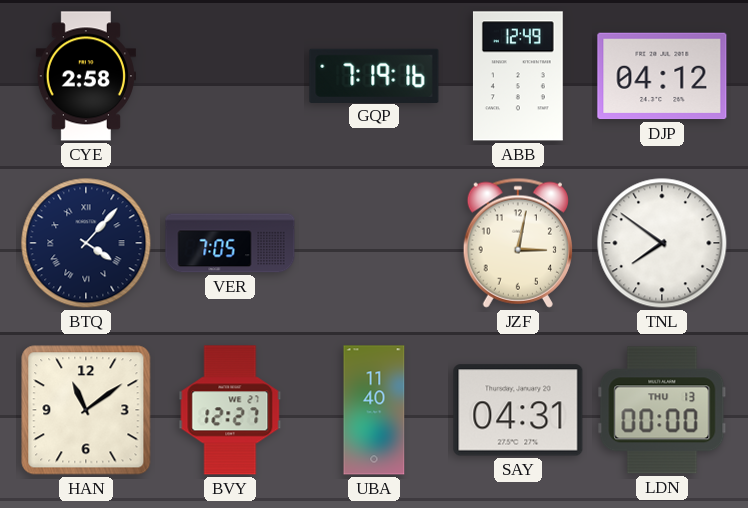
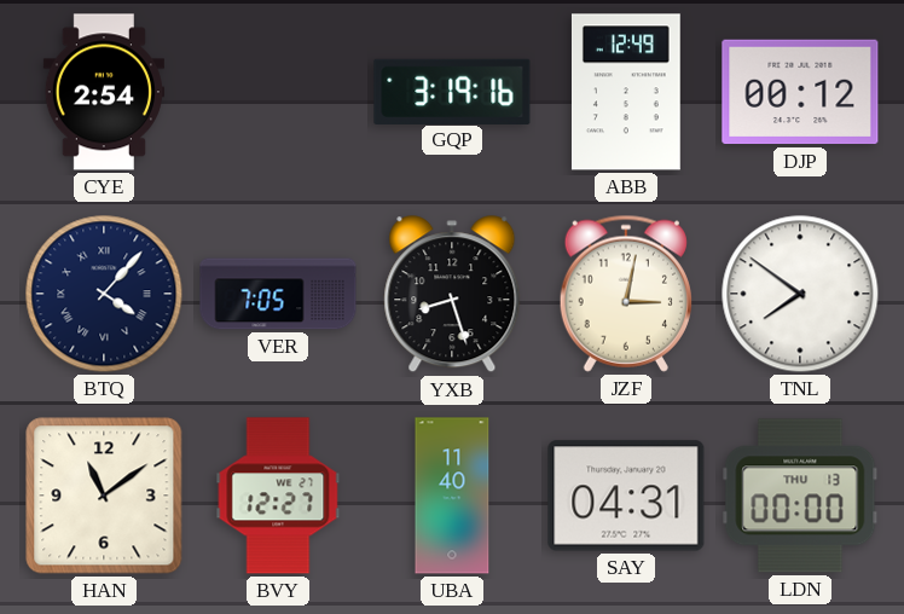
CYE: 2:58 -> 2:54 (104, 92)
GQP: 7:19 -> 3:19 (452, 91)
DJP: 04:12 -> 00:12 (800, 92)
YXB: none -> 8:27 (452, 295)
